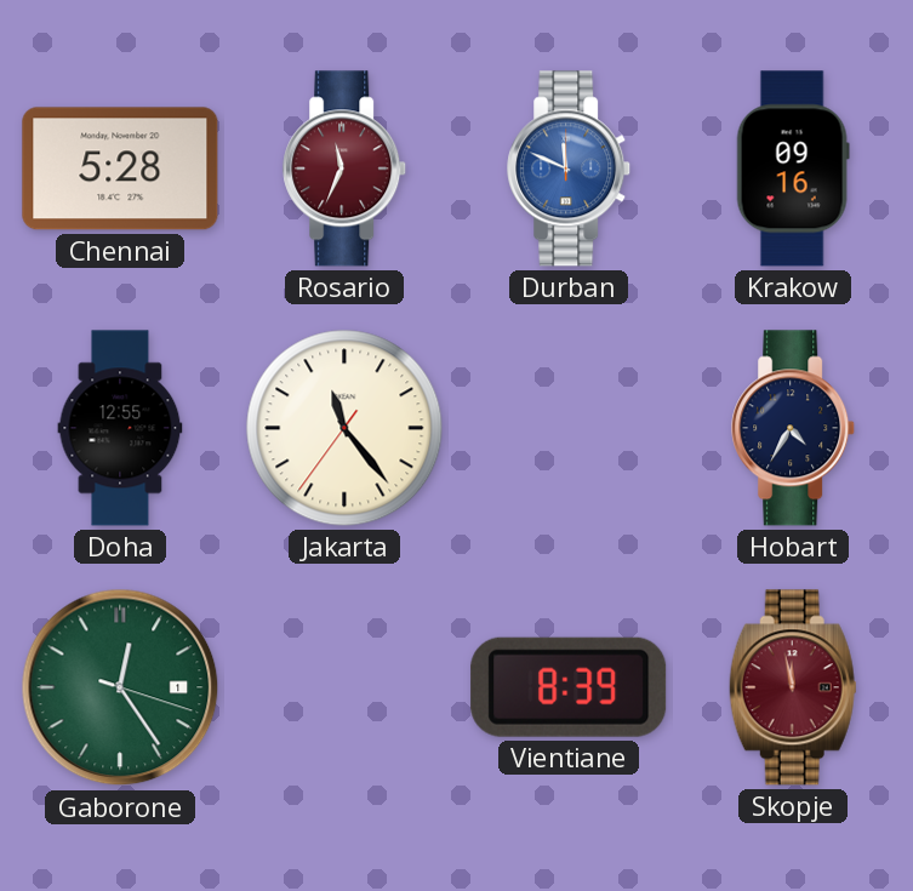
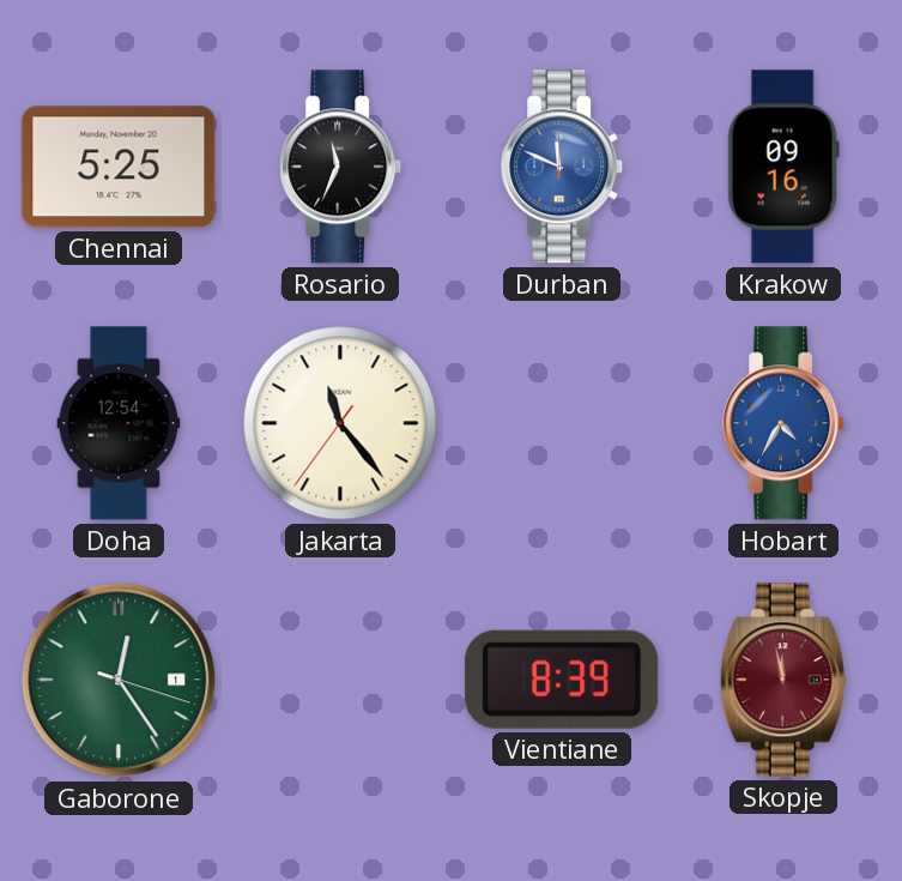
Chennai: 5:28 -> 5:25 (119, 167)
Rosario dial: burgundy -> black (341, 167)
Doha: 12:55 -> 12:54 (119, 423)
Hobart dial: navy -> blue (785, 423)
